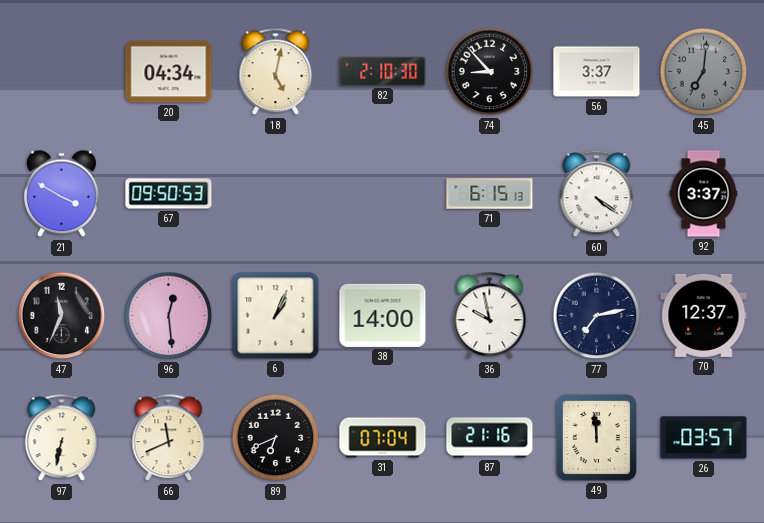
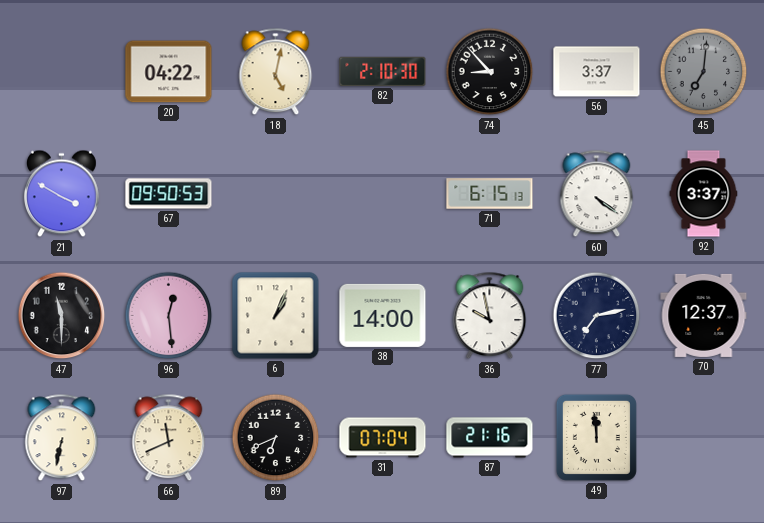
20: 04:34 -> 04:22 (169, 72)
47: 11:34 -> 11:30 (62, 316)
26: 03:57 -> none (704, 438)
